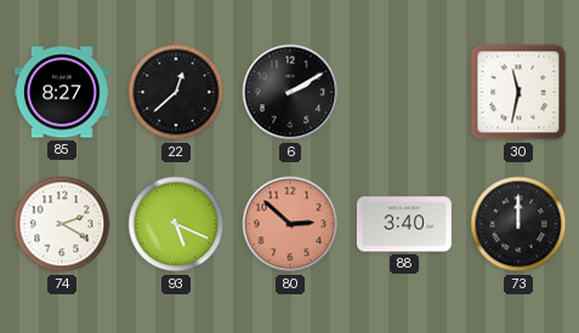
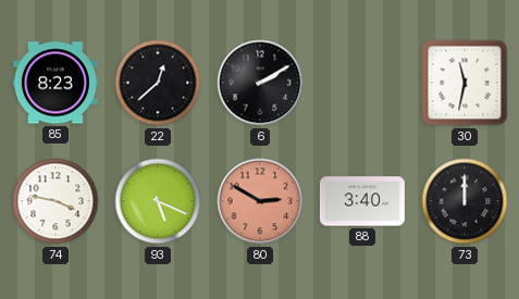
85: 8:27 -> 8:23 (55, 83)
74: 2:20 -> 3:47 (55, 201)
80: 2:52 -> 2:50 (260, 201)
